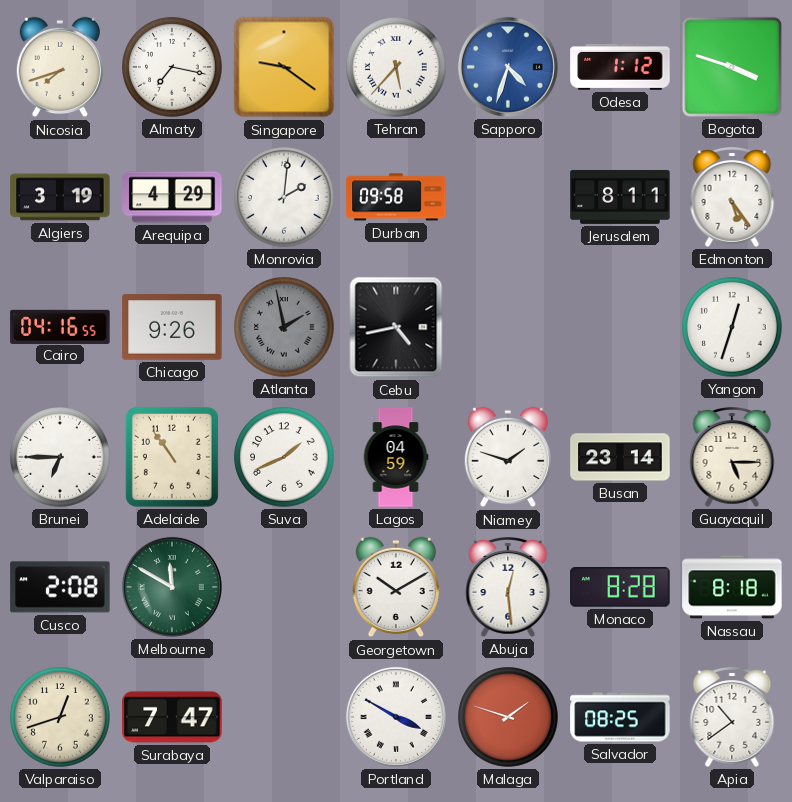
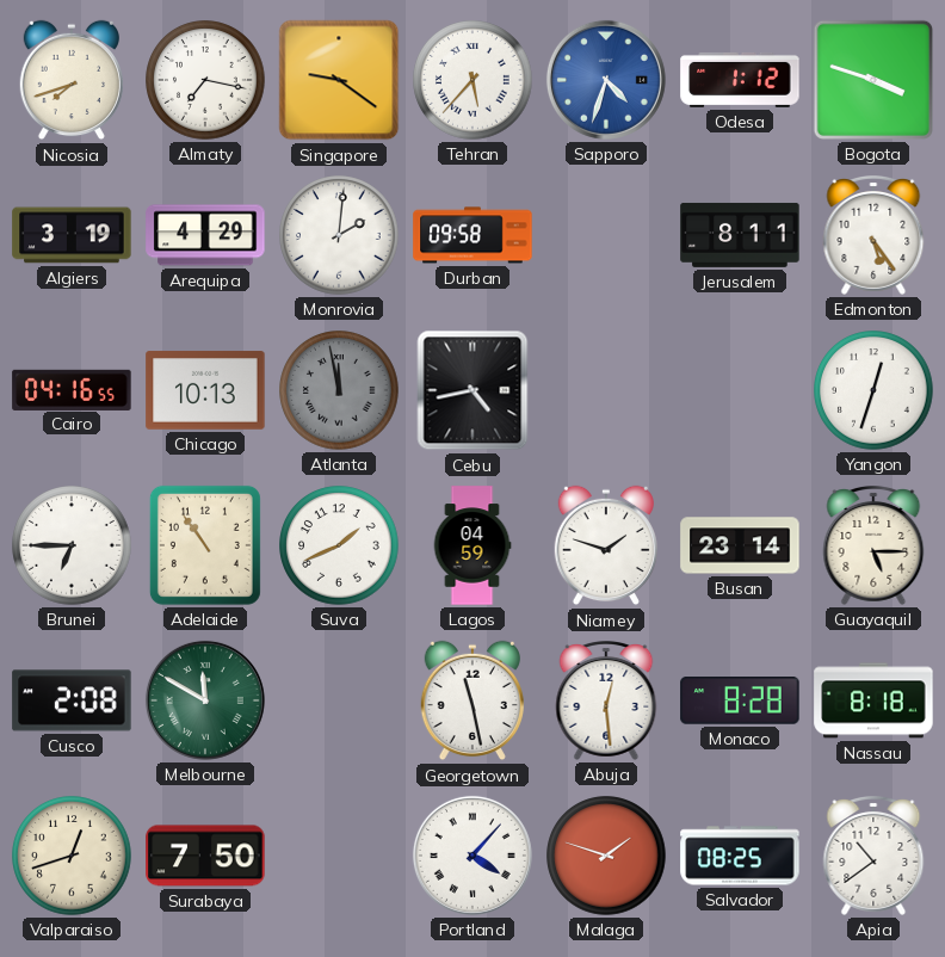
Chicago: 9:26 -> 10:13 (205, 390)
Atlanta: 1:58 -> 11:58 (339, 390)
Georgetown: 10:10 -> 11:28 (472, 700)
Surabaya: 7:47 -> 7:50 (205, 856)
Portland: 3:50 -> 4:07 (472, 856)
